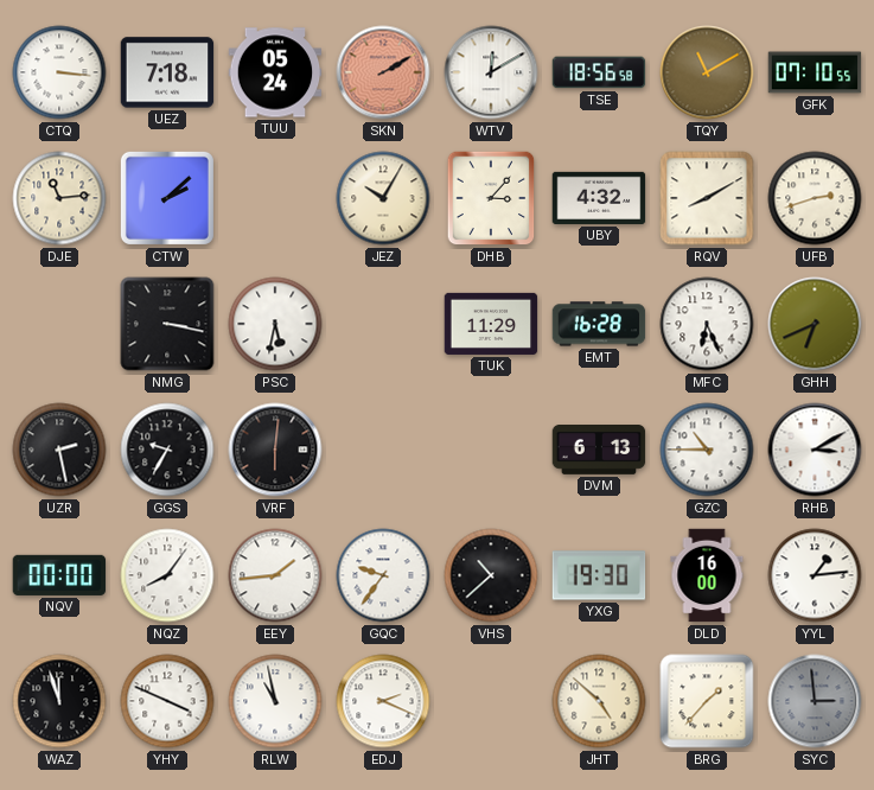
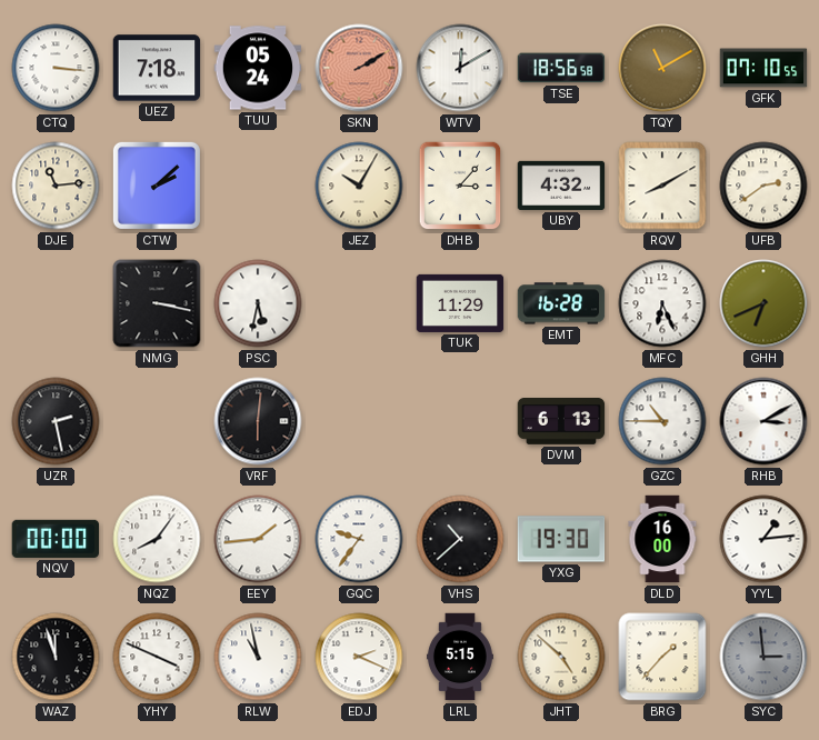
UFB: 2:42 -> 2:39 (763, 186)
GGS: 9:35 -> none (167, 450)
LRL: none -> 5:15 (460, 657)
